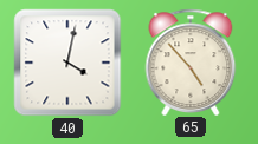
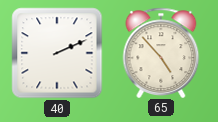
40: 4:02 -> 2:11 (57, 53)
